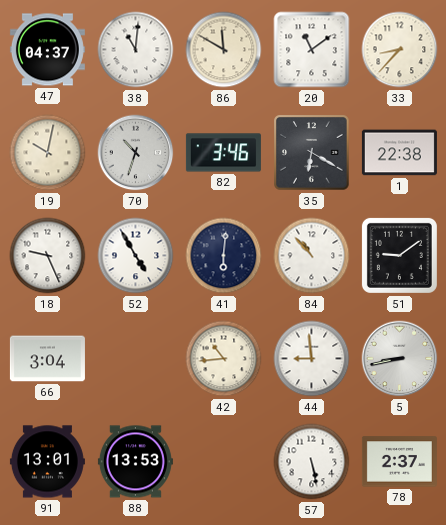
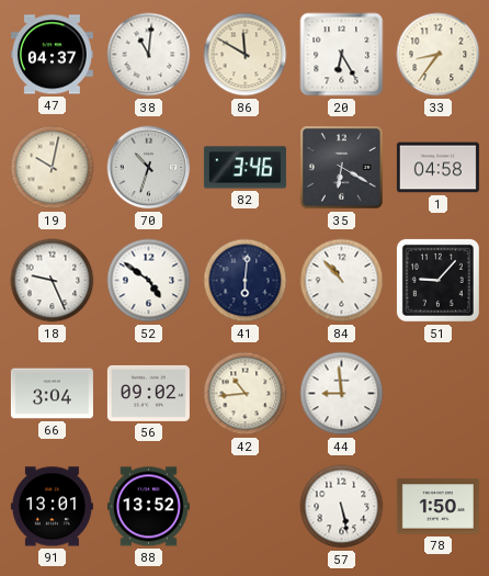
20: 11:09 -> 6:25 (342, 55)
33: 8:37 -> 8:36 (439, 55)
1: 22:38 -> 04:58 (437, 168)
52: 4:55 -> 4:51 (149, 281)
51: 9:09 -> 9:07 (437, 280)
56: none -> 09:02 (148, 393)
5: 8:43 -> none (400, 359)
88: 13:53 -> 13:52 (148, 507)
78: 2:37 -> 1:50 (437, 507)
